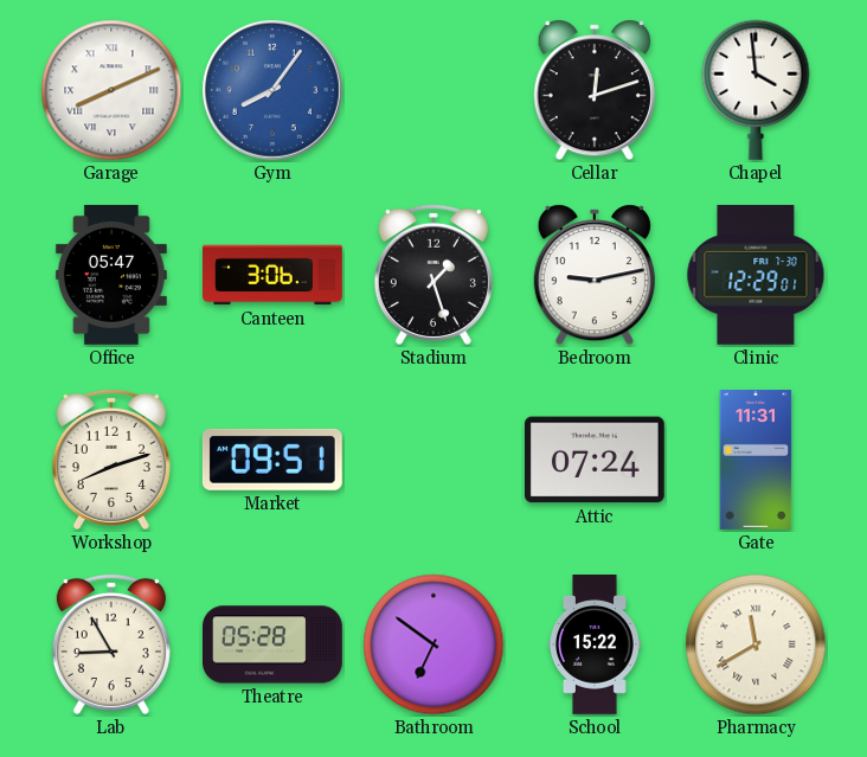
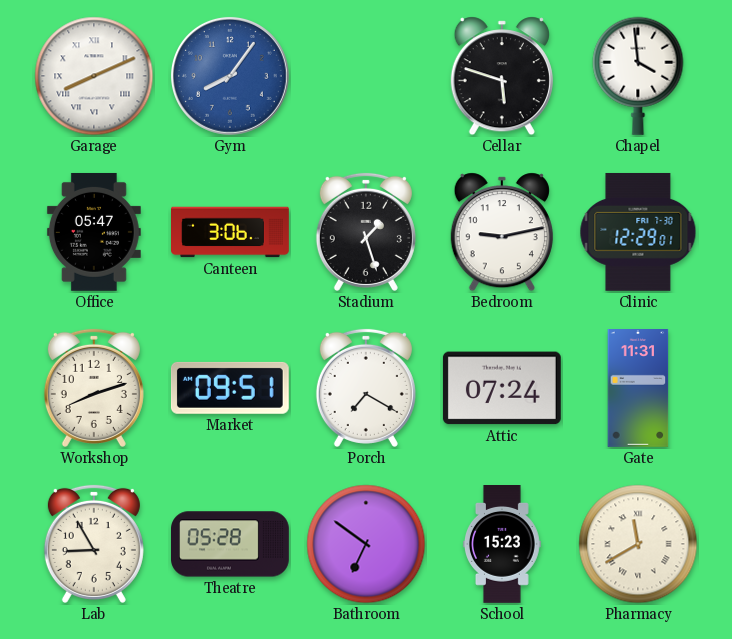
Cellar: 12:12 -> 5:48 (502, 76)
Porch: none -> 7:20 (366, 388)
School: 15:22 -> 15:23 (502, 545)
